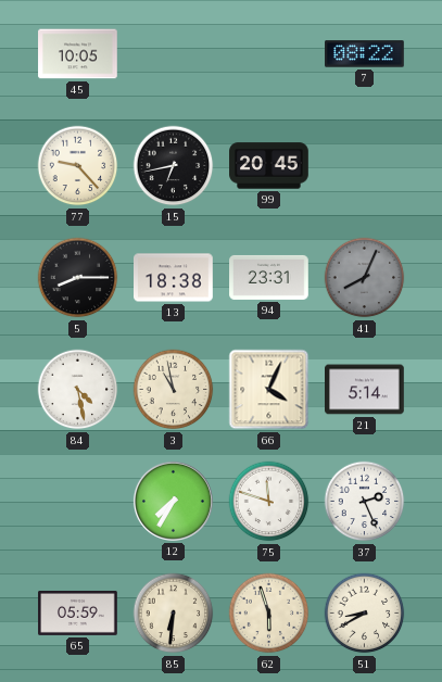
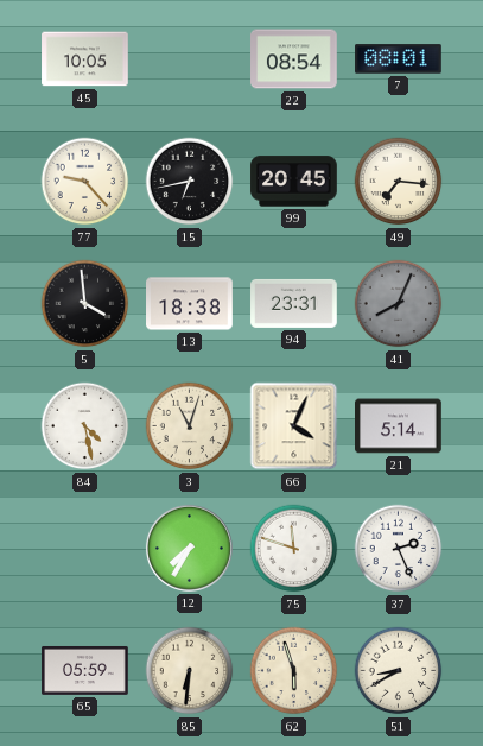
22: none -> 08:54 (294, 59)
7: 08:22 -> 08:01 (399, 59)
49: none -> 7:16 (399, 182)
5: 8:15 -> 3:59 (85, 304)
3: 10:58 -> 11:03 (190, 426)
